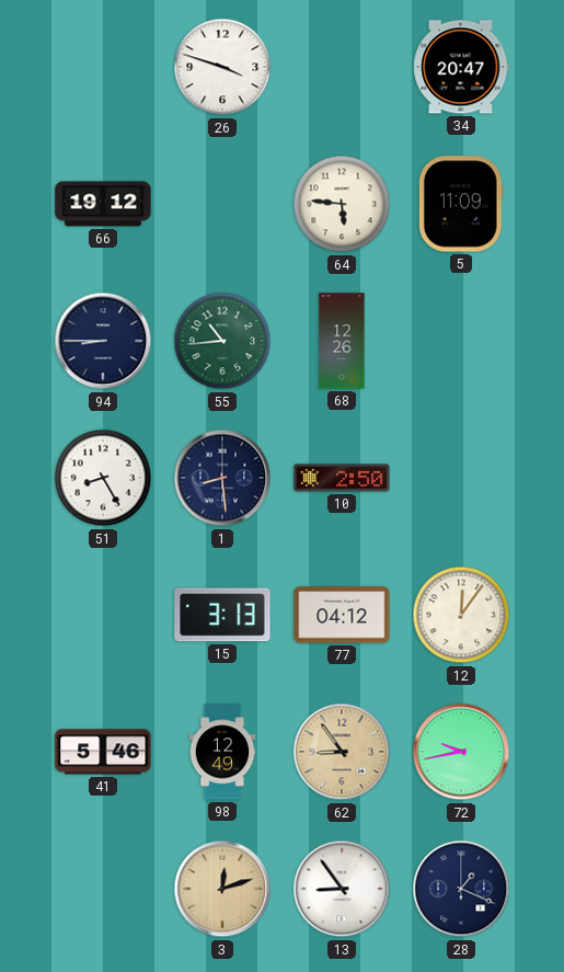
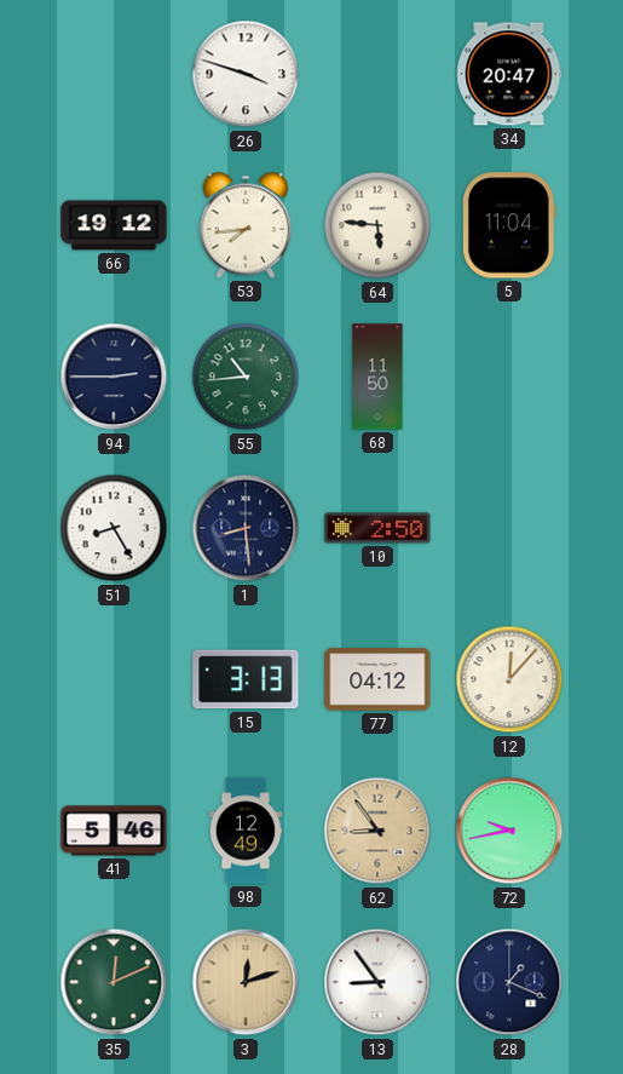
53: none -> 7:44 (244, 225)
5: 11:09 -> 11:04 (509, 225)
94: 8:45 -> 2:45 (114, 377)
68: 12:26 -> 11:50 (377, 377)
12: 12:06 -> 12:07 (509, 679)
35: none -> 12:11 (114, 982)
